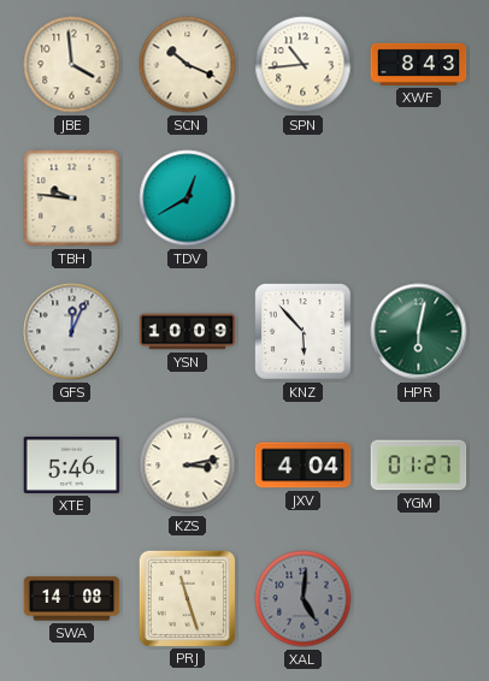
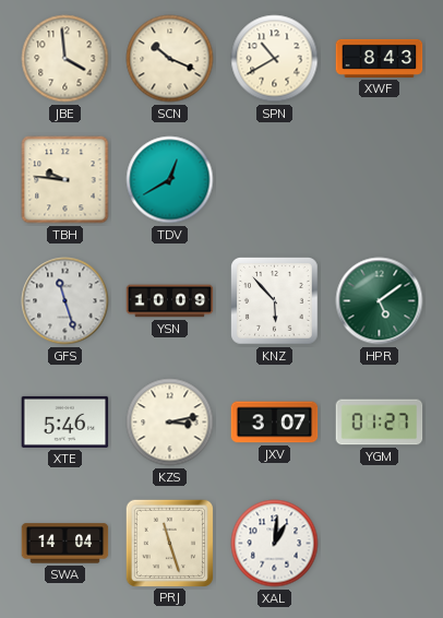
SPN: 10:44 -> 10:40 (275, 59)
GFS: 12:04 -> 11:27 (65, 301)
HPR: 6:02 -> 5:09 (380, 301)
JXV: 4:04 -> 3:07 (275, 423)
SWA: 14:08 -> 14:04 (65, 544)
XAL: 5:01 -> 1:01 (275, 544)
XAL dial: grey -> white (275, 544)
